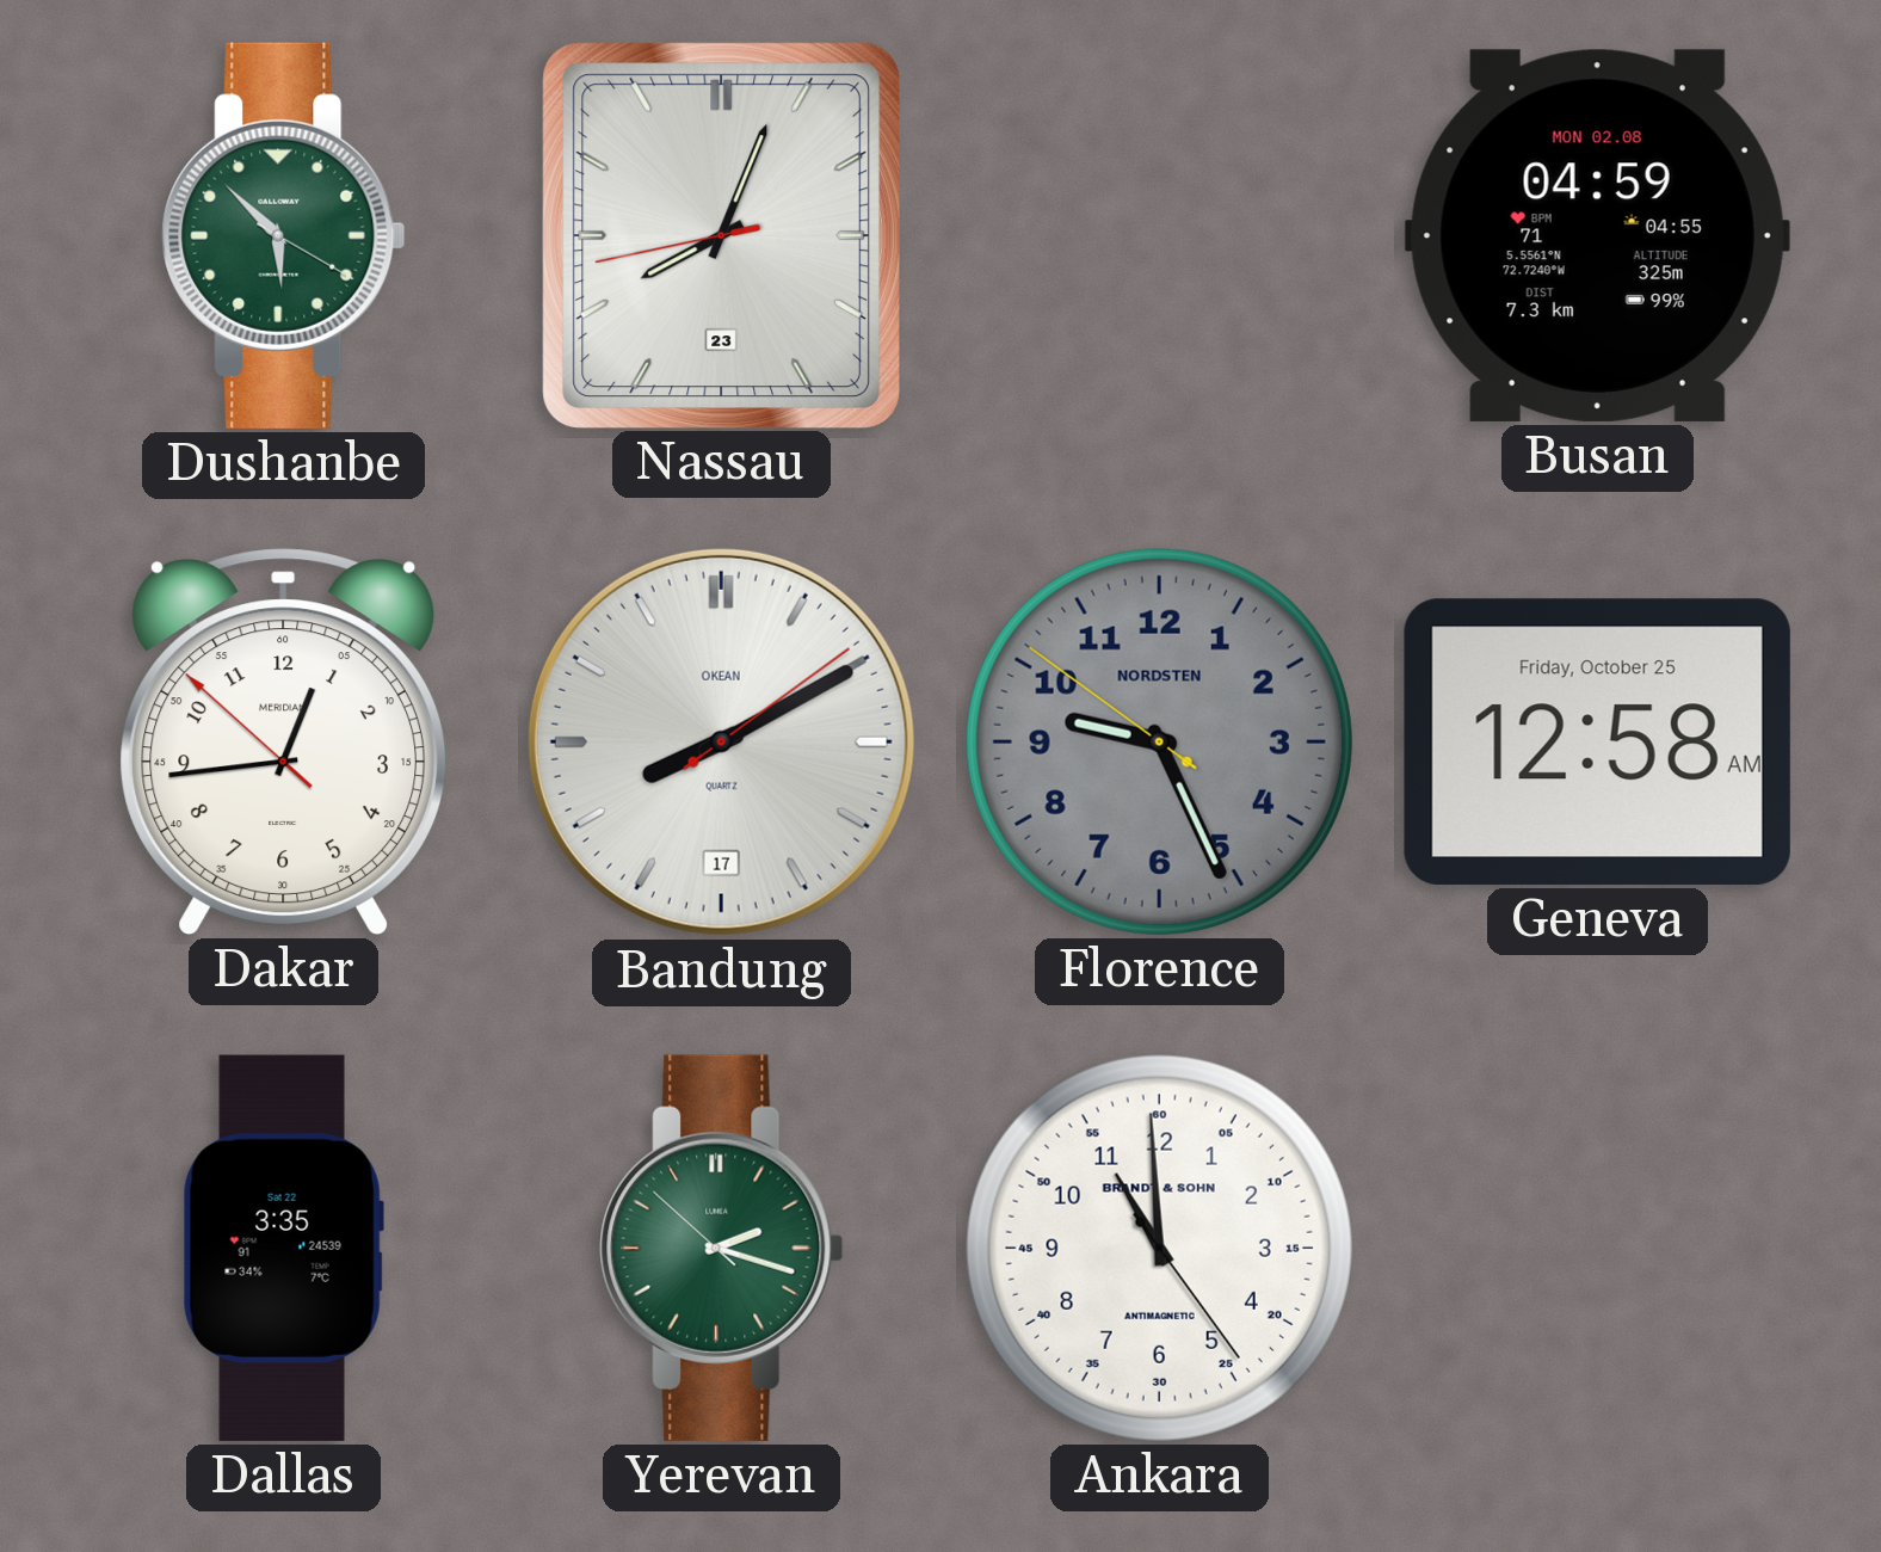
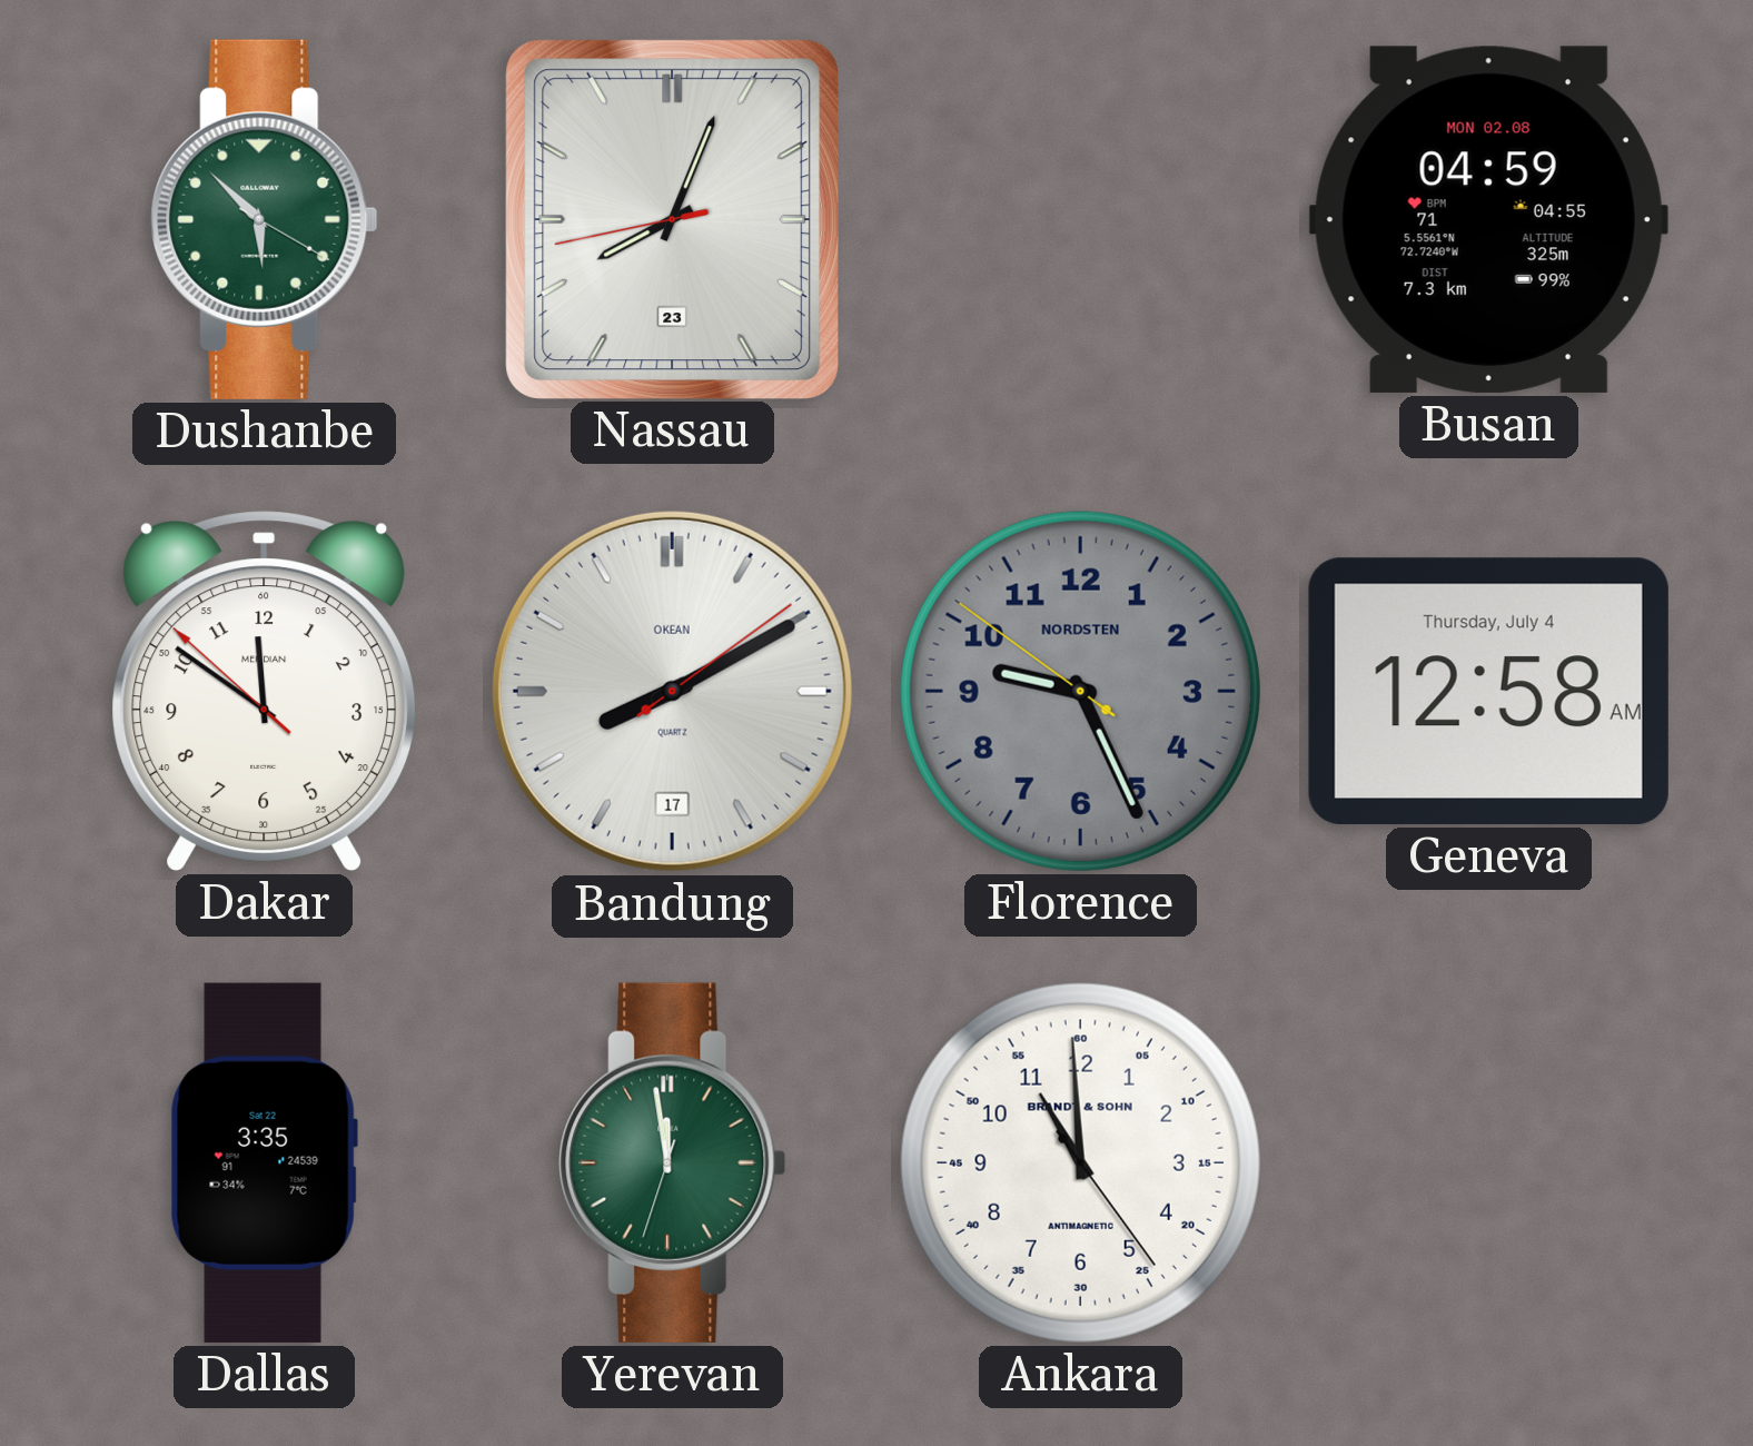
Dakar: 12:43 -> 11:50 (265, 691)
Geneva date: Friday, October 25 -> Thursday, July 4 (1488, 691)
Yerevan: 2:17 -> 11:58 (673, 1162)
